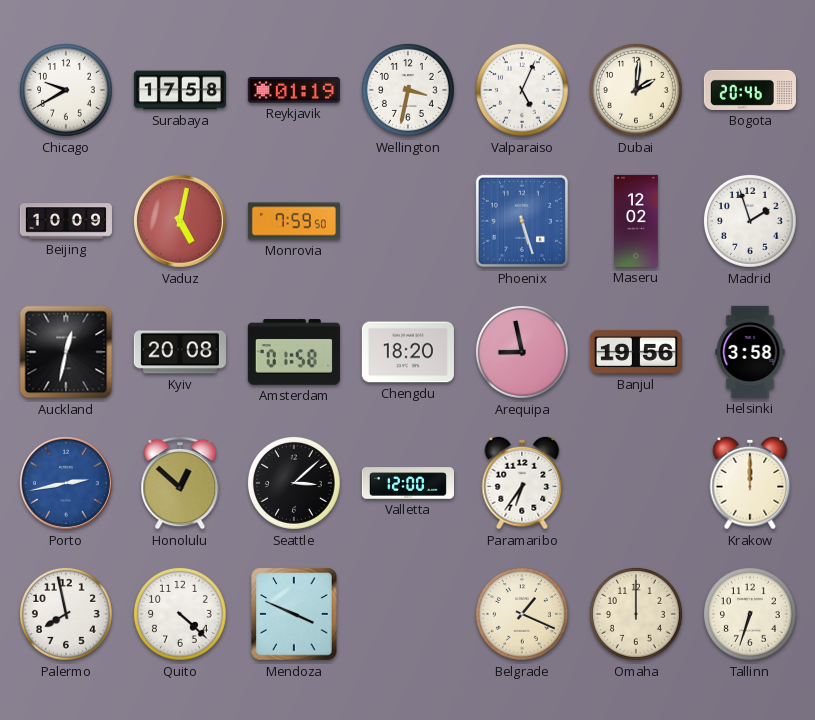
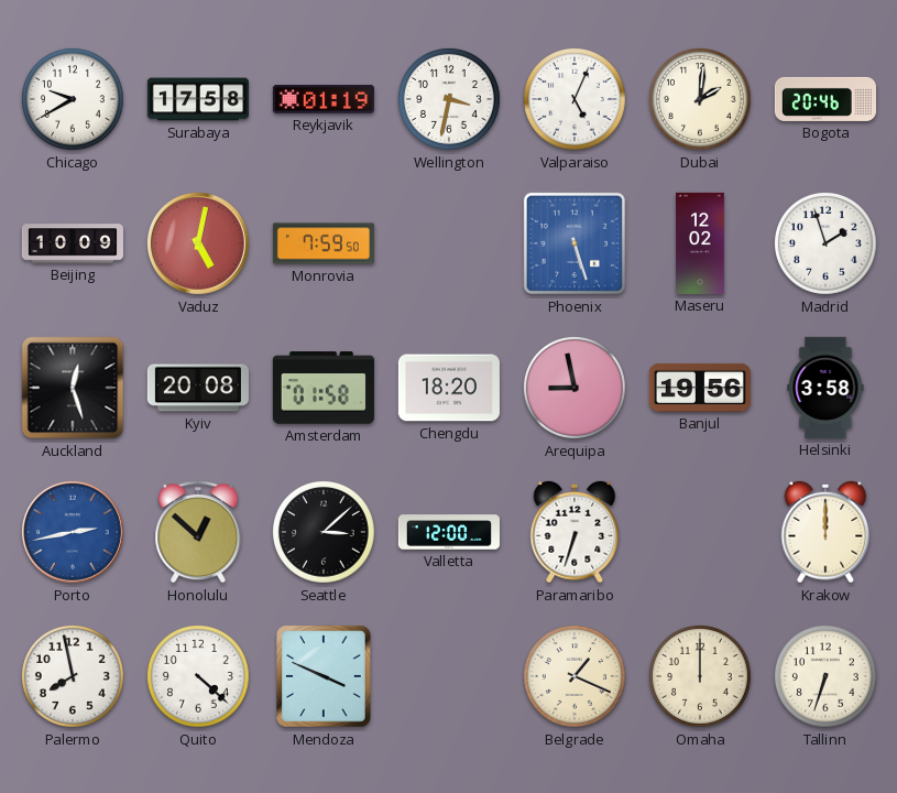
Auckland: 12:32 -> 12:27 (73, 388)
Paramaribo: 6:36 -> 6:33 (575, 532)
